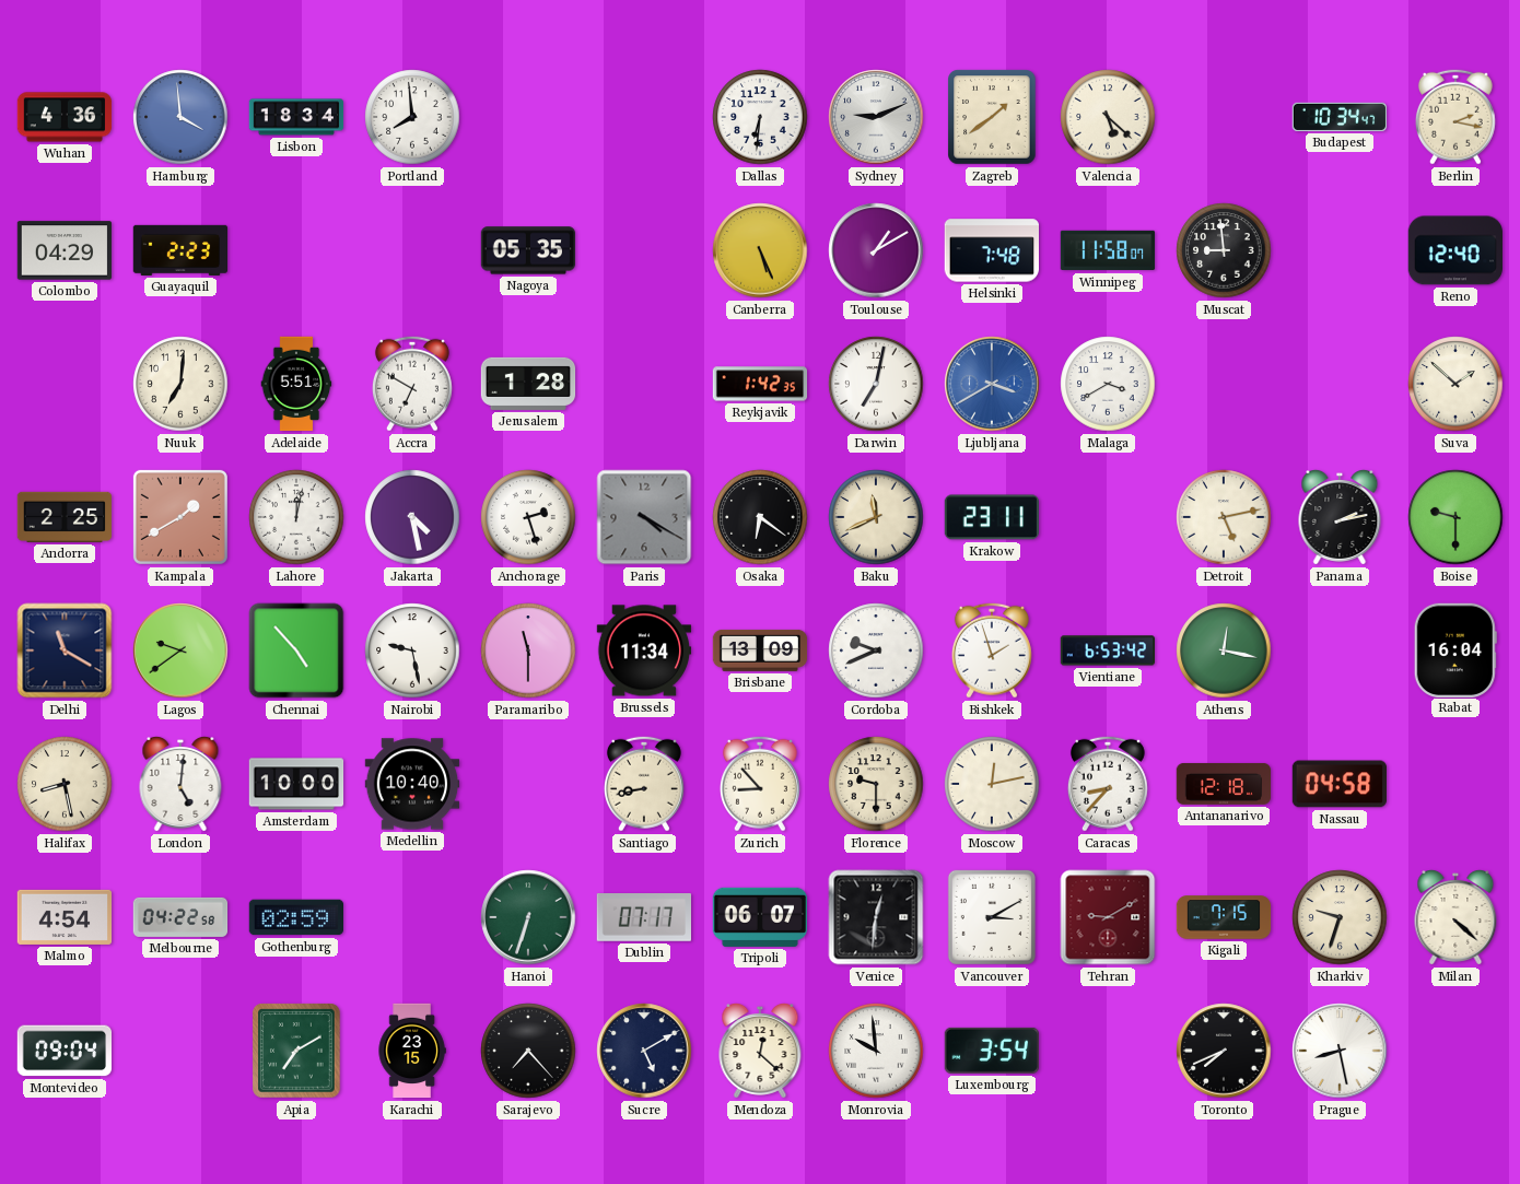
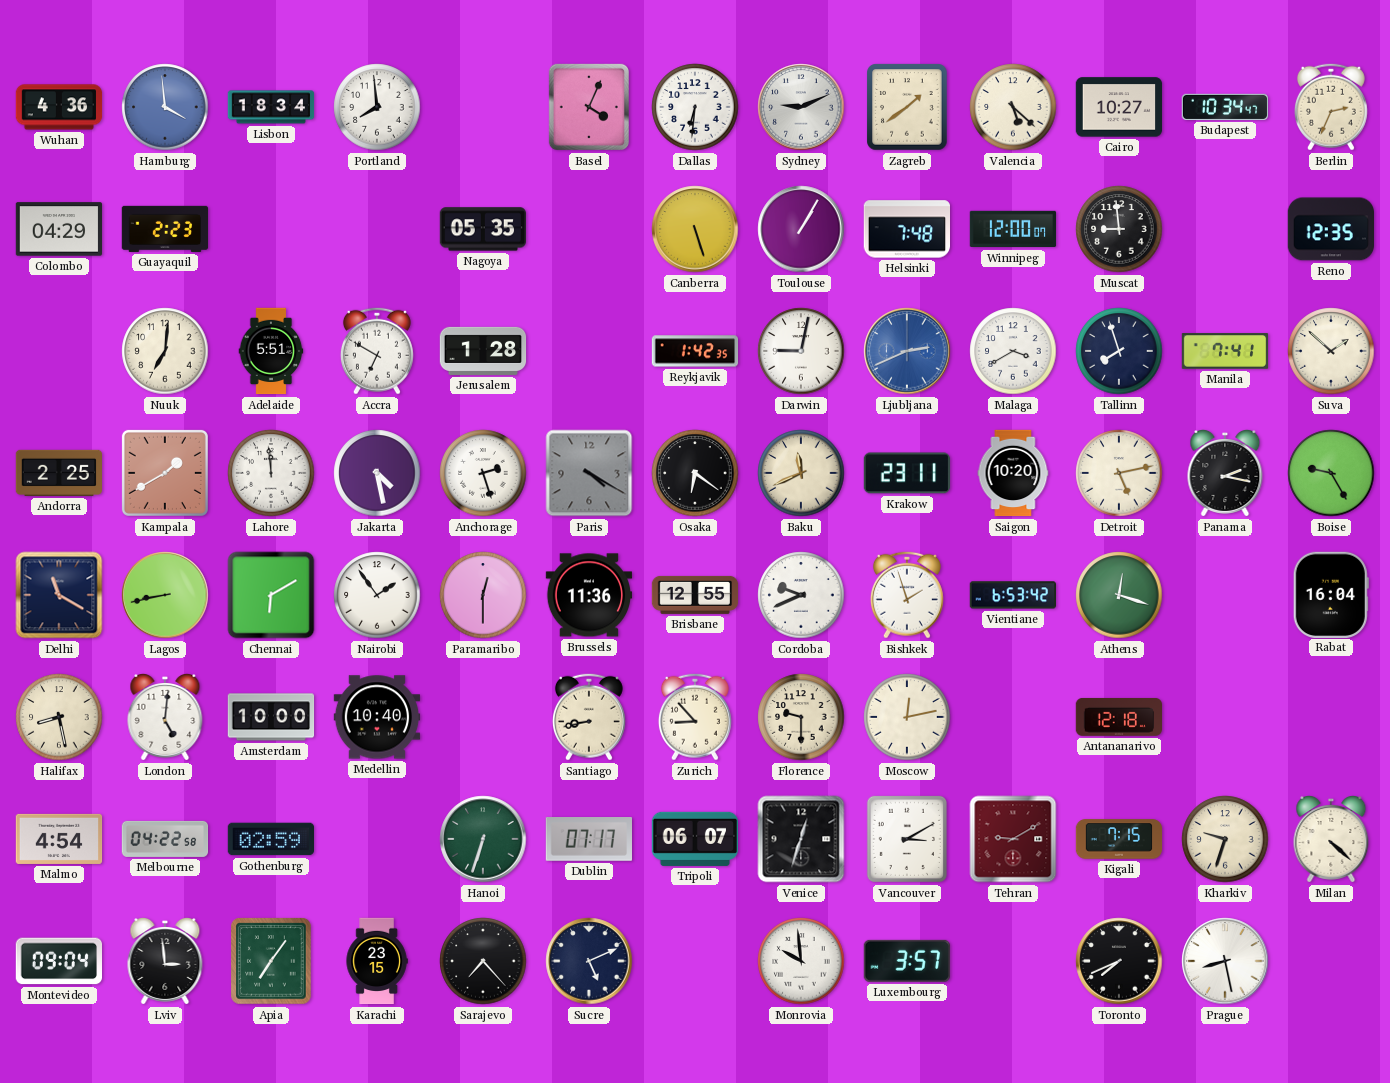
Basel: none -> 4:04 (589, 107)
Cairo: none -> 10:27 (1119, 107)
Berlin: 2:17 -> 2:34 (1331, 107)
Canberra: 5:26 -> 5:27 (695, 229)
Toulouse: 1:10 -> 1:05 (801, 229)
Winnipeg: 11:58 -> 12:00 (1013, 229)
Reno: 12:40 -> 12:35 (1330, 229)
Darwin: 7:02 -> 9:02 (801, 351)
Ljubljana: 3:40 -> 2:41 (907, 351)
Tallinn: none -> 7:57 (1119, 351)
Manila: none -> 7:41 (1225, 351)
Lahore: 12:02 -> 11:59 (271, 473)
Saigon: none -> 10:20 (1013, 473)
Panama: 2:13 -> 2:17 (1225, 474)
Boise: 9:30 -> 9:25 (1331, 473)
Lagos: 9:39 -> 8:43 (165, 595)
Chennai: 4:53 -> 6:10 (271, 595)
Nairobi: 9:28 -> 1:54 (377, 595)
Paramaribo: 11:30 -> 12:30 (483, 595)
Brussels: 11:34 -> 11:36 (589, 595)
Brisbane: 13:09 -> 12:55 (695, 595)
Athens: 12:17 -> 12:18 (1119, 595)
Caracas: 8:37 -> none (1108, 784)
Nassau: 04:58 -> none (1340, 784)
Venice: 12:31 -> 12:33 (801, 839)
Lviv: none -> 2:59 (165, 962)
Apia: 7:10 -> 7:06 (271, 961)
Sucre: 5:10 -> 5:11 (589, 961)
Mendoza: 12:22 -> none (760, 1052)
Luxembourg: 3:54 -> 3:57 (907, 961)
